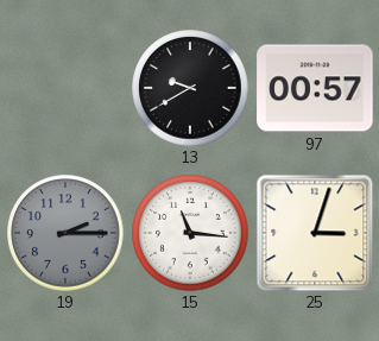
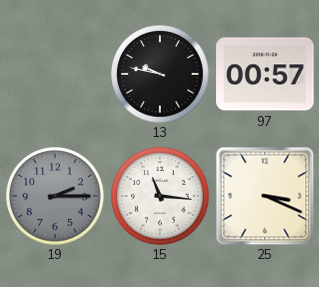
13: 9:40 -> 9:47 (160, 74)
25: 3:03 -> 3:19 (265, 196)
